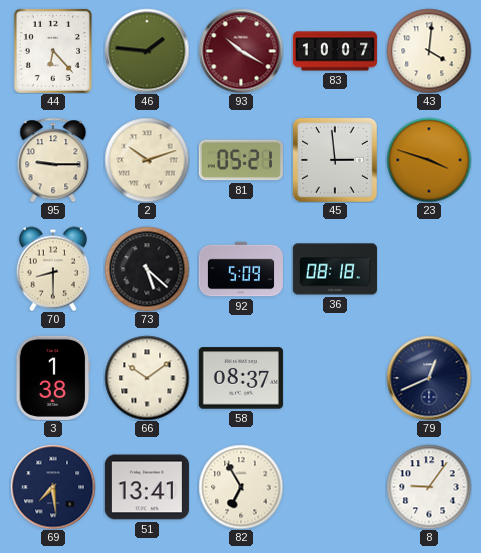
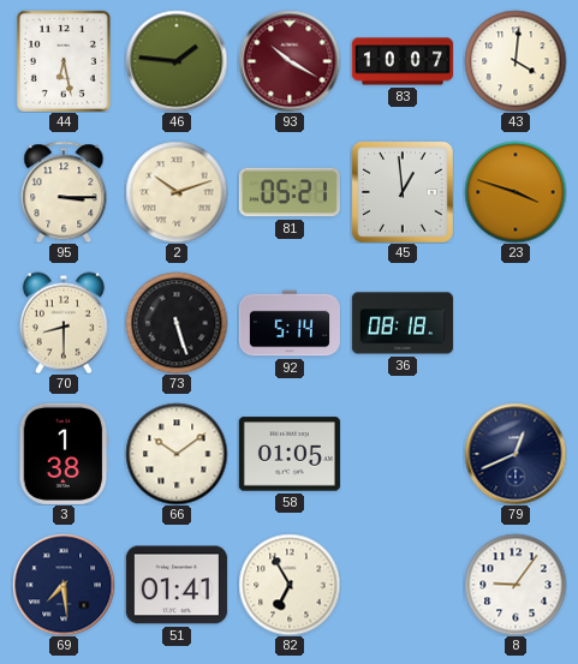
44: 6:23 -> 6:28 (64, 61)
95: 9:15 -> 3:15 (64, 192)
45: 2:59 -> 12:59 (403, 192)
73: 5:22 -> 5:27 (177, 323)
92: 5:09 -> 5:14 (290, 323)
58: 08:37 -> 01:05 (290, 454)
51: 13:41 -> 01:41 (177, 585)
